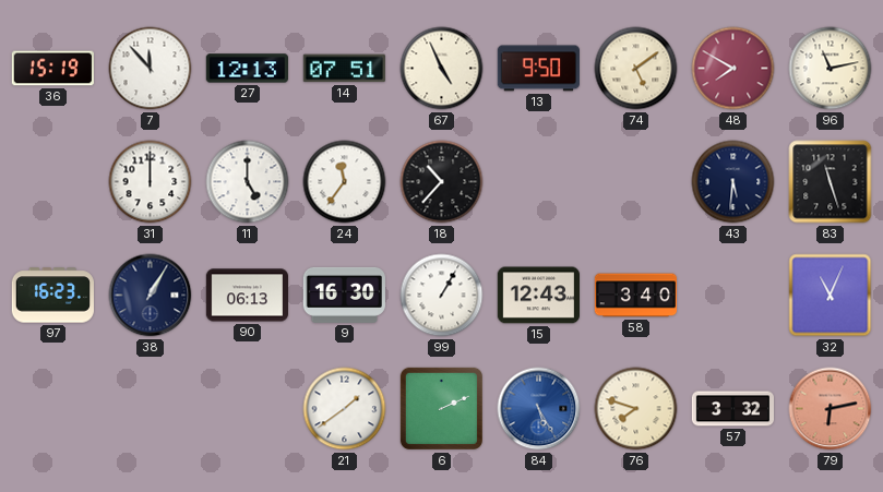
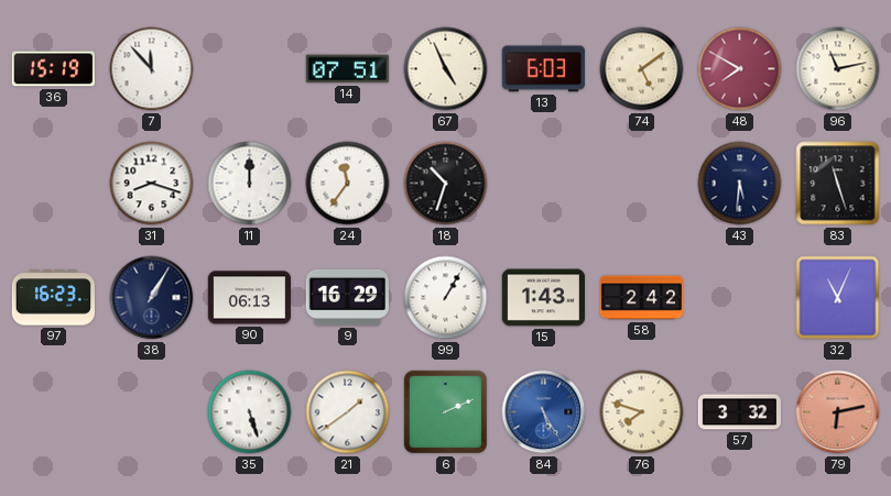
27: 12:13 -> none (247, 69)
13: 9:50 -> 6:03 (543, 69)
31: 12:00 -> 8:18 (152, 184)
11: 5:00 -> 12:00 (250, 184)
18: 10:37 -> 10:33 (446, 184)
9: 16:30 -> 16:29 (347, 297)
15: 12:43 -> 1:43 (543, 298)
58: 3:40 -> 2:42 (641, 298)
35: none -> 5:27 (250, 412)
